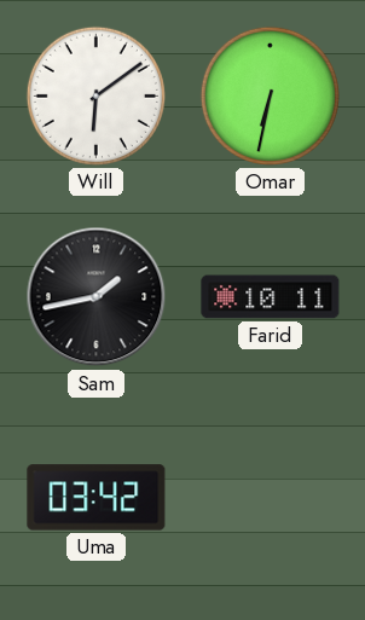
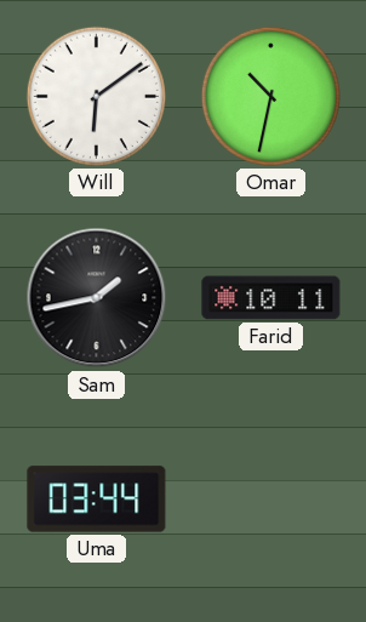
Omar: 6:32 -> 10:32 (270, 96)
Uma: 03:42 -> 03:44 (97, 500)
